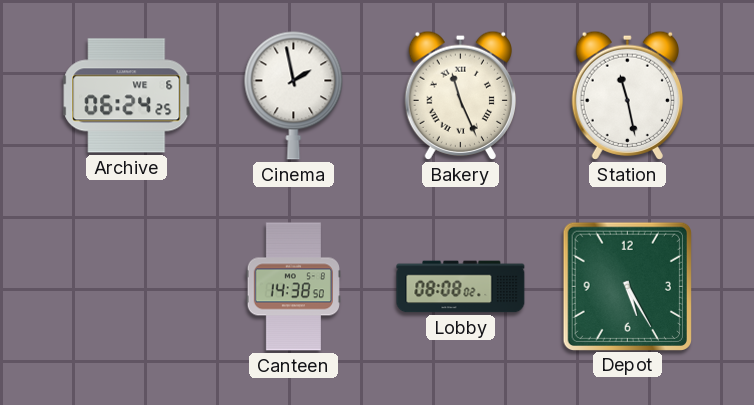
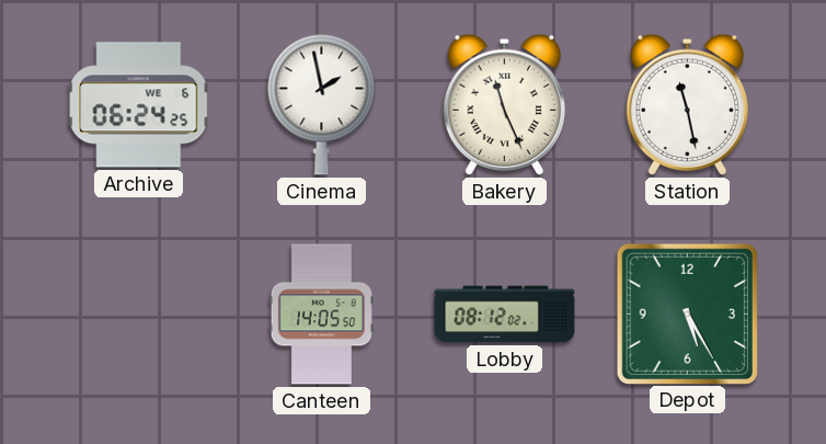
Canteen: 14:38 -> 14:05 (321, 315)
Lobby: 08:08 -> 08:12 (505, 315)
